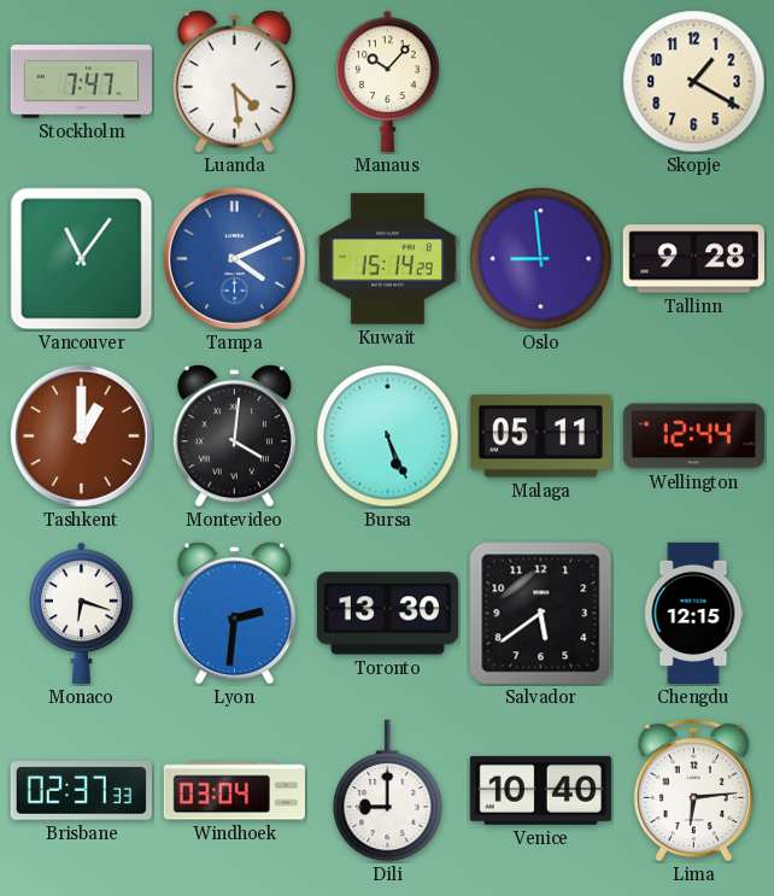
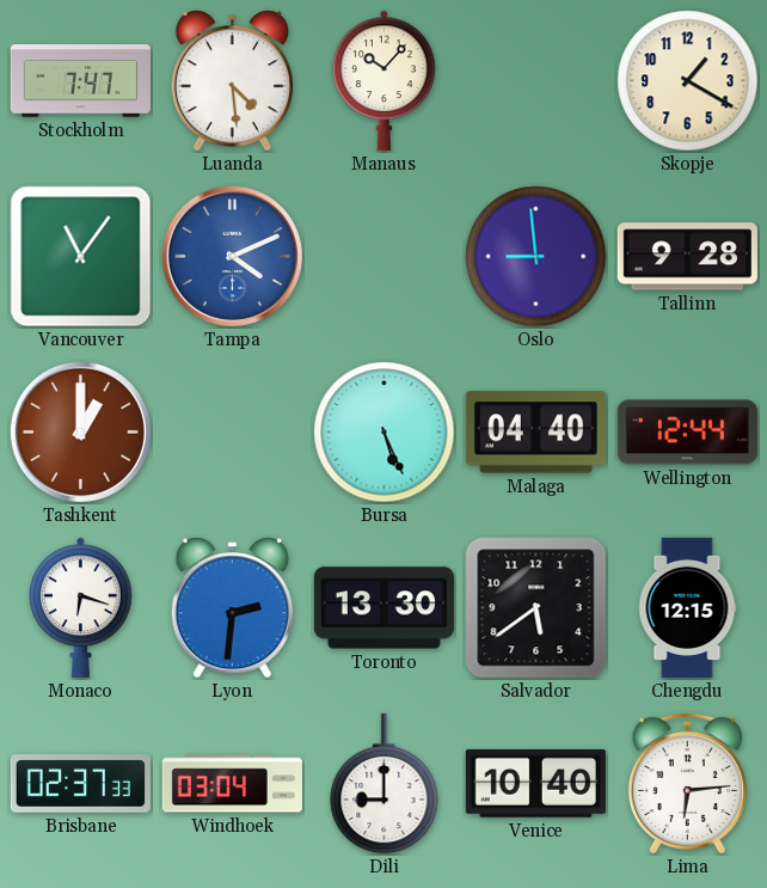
Kuwait: 15:14 -> none (387, 259)
Montevideo: 4:01 -> none (234, 437)
Malaga: 05:11 -> 04:40 (535, 433)
